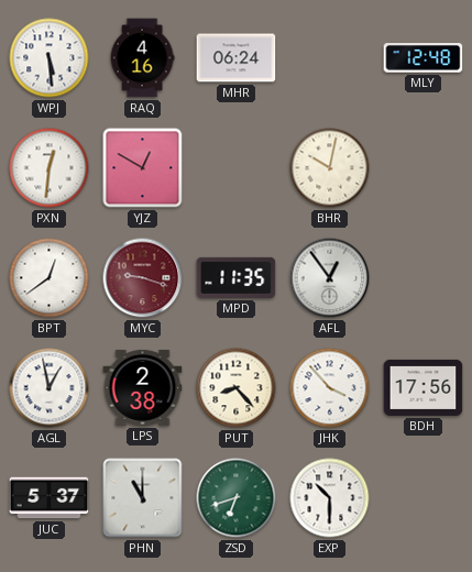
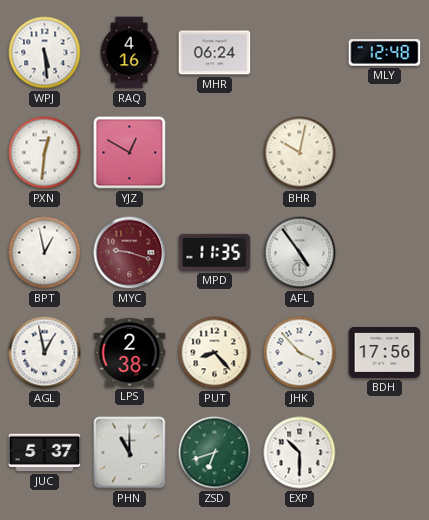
BPT: 12:39 -> 12:58 (45, 253)
AFL: 12:54 -> 4:54 (300, 253)
